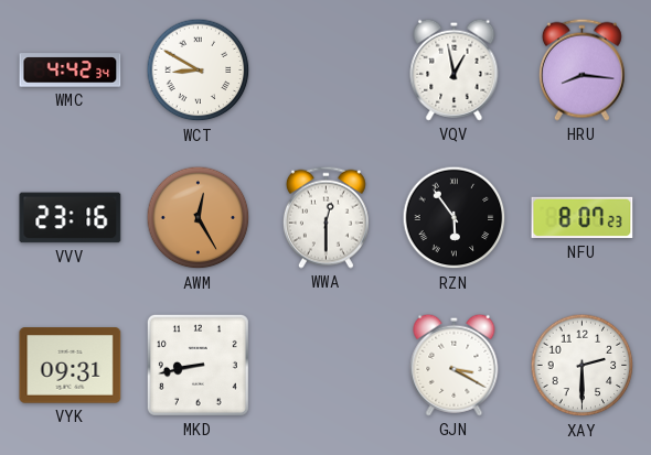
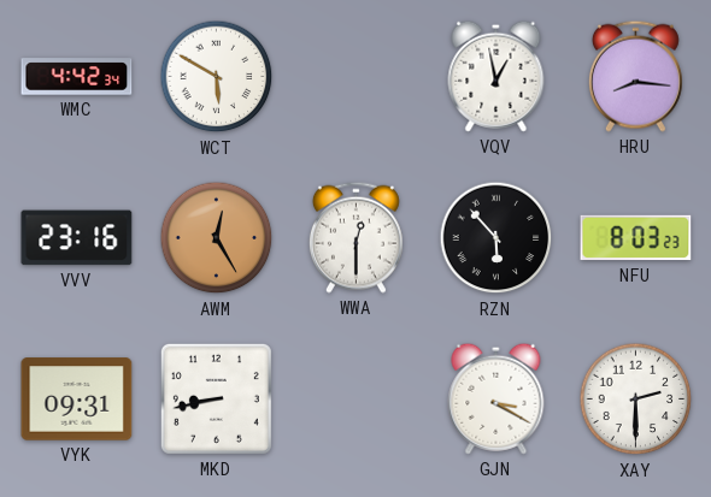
WCT: 8:50 -> 5:50 (217, 77)
RZN: 5:54 -> 5:53 (496, 238)
NFU: 8:07 -> 8:03 (636, 238)
